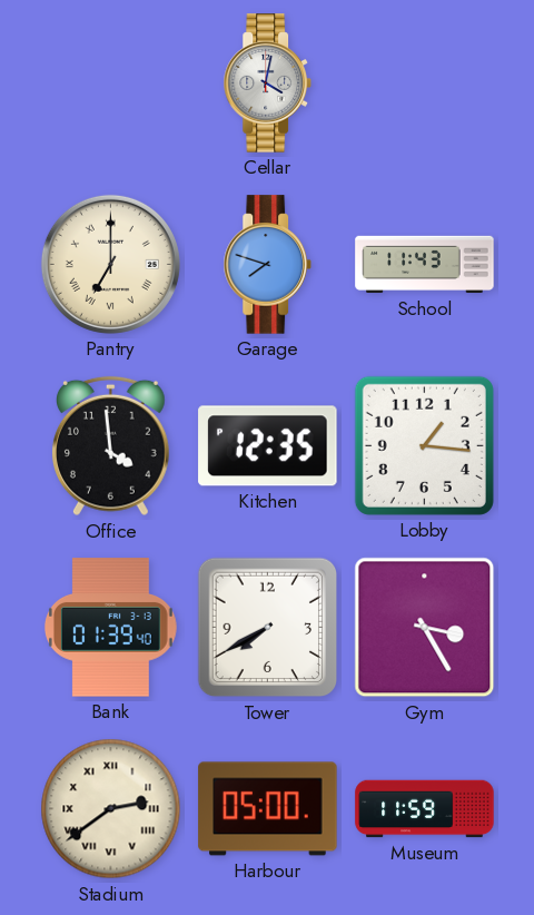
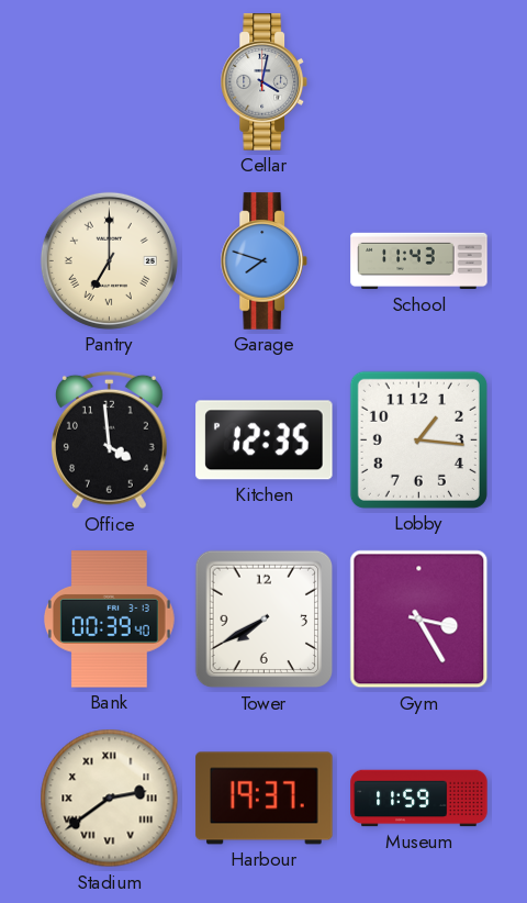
Bank: 01:39 -> 00:39 (109, 620)
Harbour: 05:00 -> 19:37 (265, 799)
